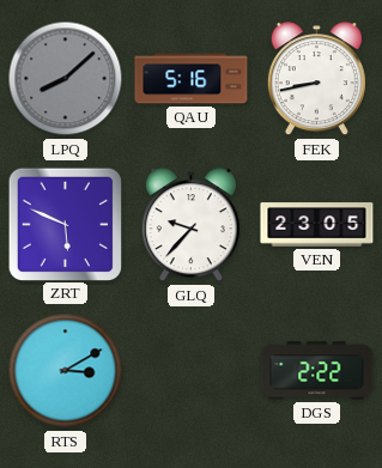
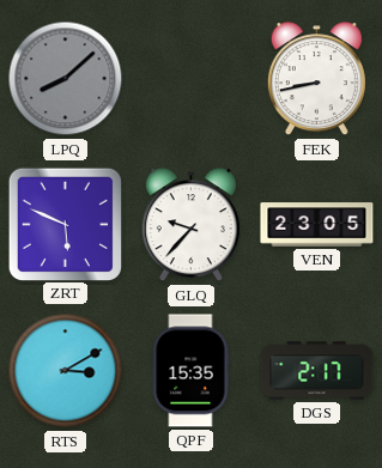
QAU: 5:16 -> none (192, 79)
QPF: none -> 15:35 (190, 371)
DGS: 2:22 -> 2:17 (317, 371)
